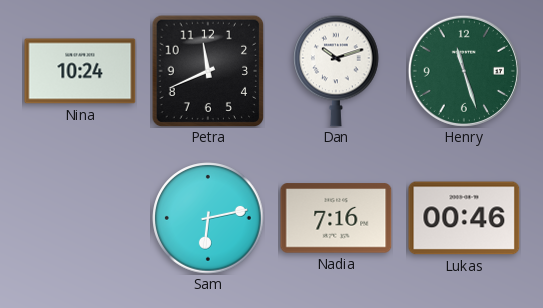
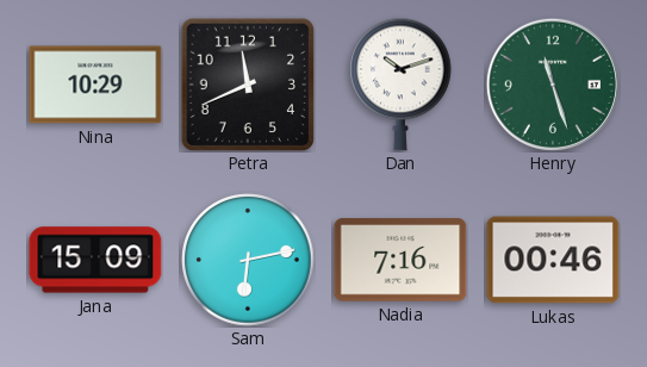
Nina: 10:24 -> 10:29 (95, 85)
Jana: none -> 15:09 (95, 260)
